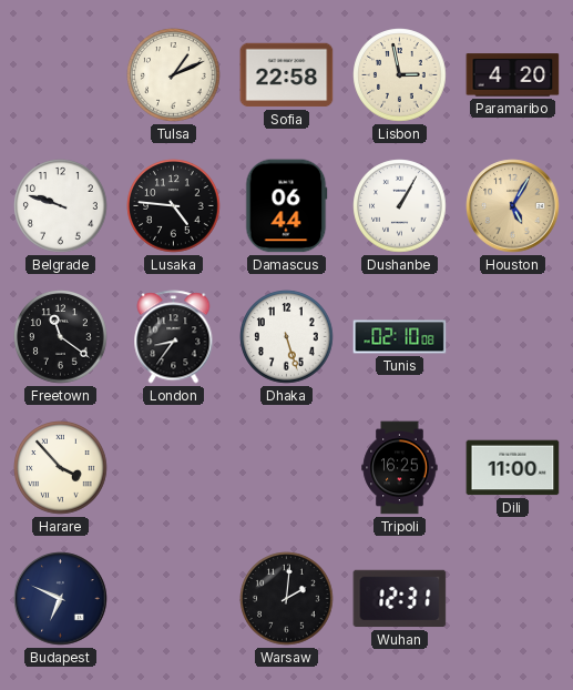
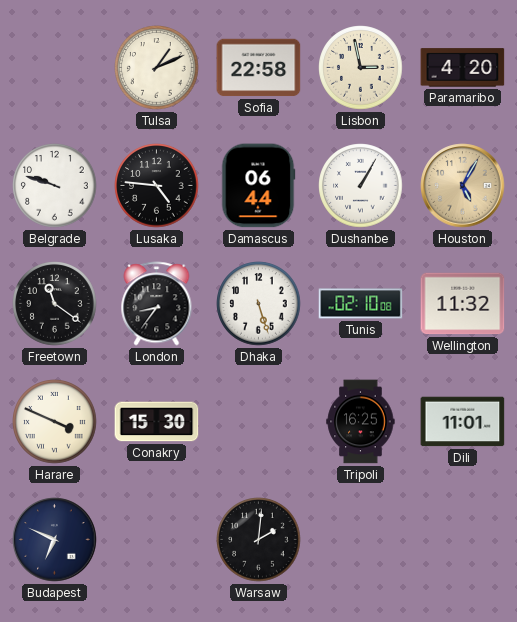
Wellington: none -> 11:32 (463, 304)
Harare: 3:53 -> 3:49 (55, 422)
Conakry: none -> 15:30 (157, 422)
Dili: 11:00 -> 11:01 (463, 422)
Wuhan: 12:31 -> none (400, 599)
